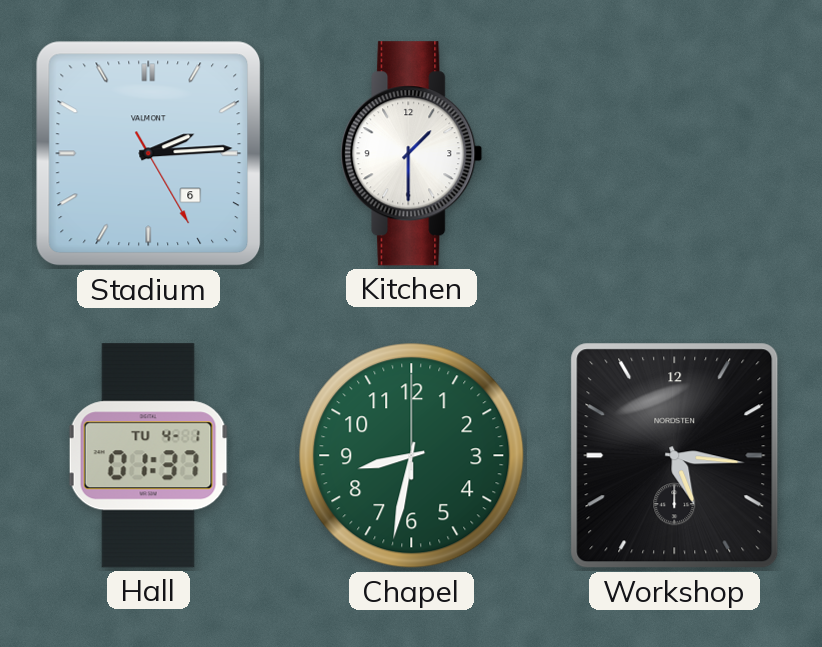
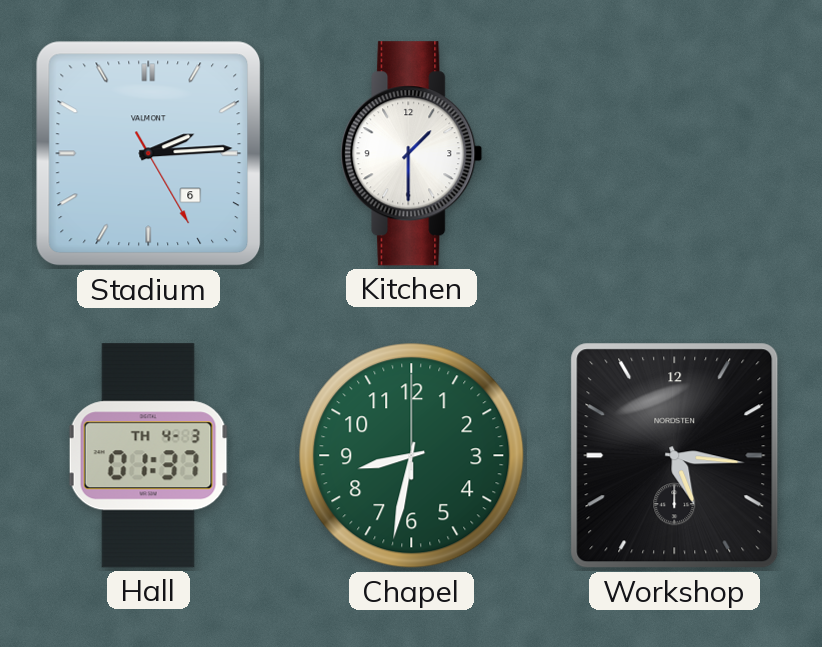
Hall date: TU 4-1 -> TH 4-3 (149, 456)
